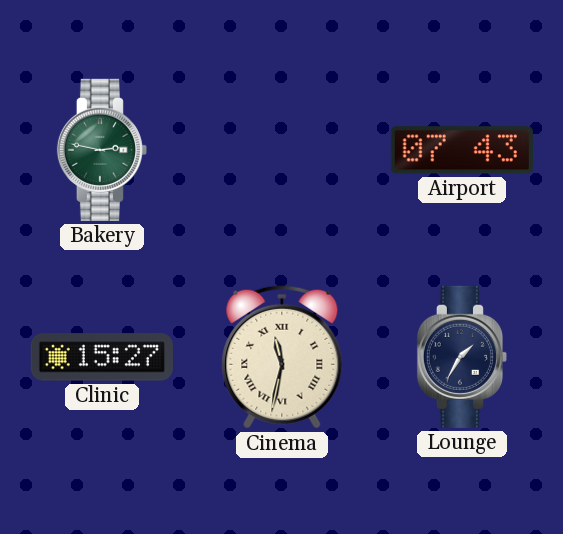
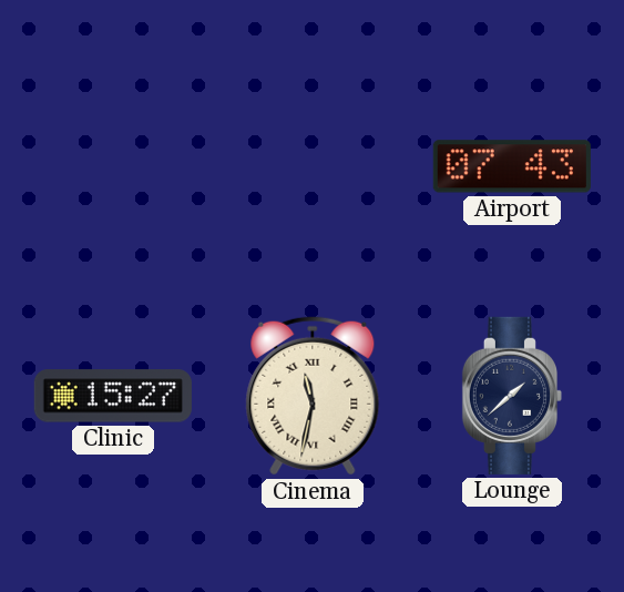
Bakery: 2:47 -> none (102, 150)
Lounge: 1:35 -> 1:38 (512, 396)
